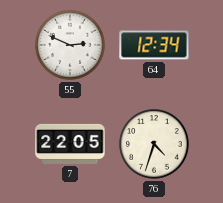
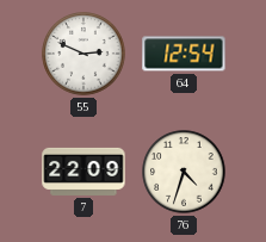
64: 12:34 -> 12:54 (184, 54)
7: 22:05 -> 22:09 (83, 172)
